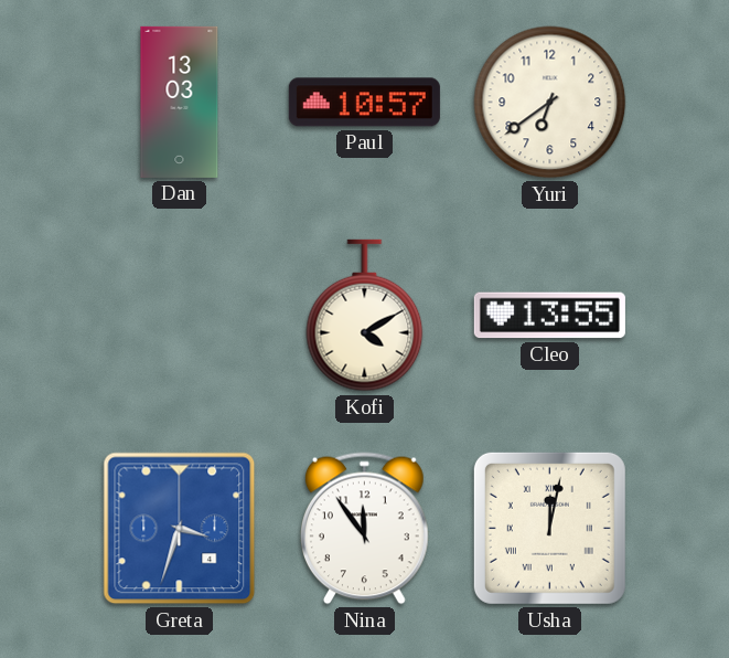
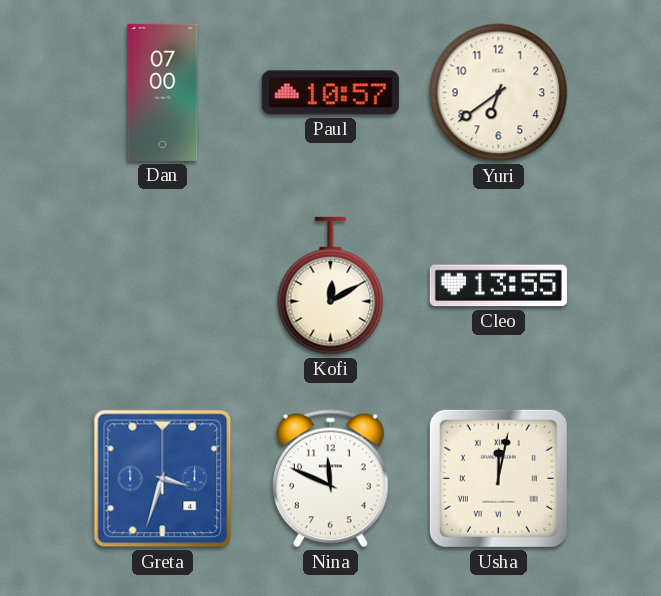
Dan: 13:03 -> 07:00 (163, 92)
Kofi: 4:10 -> 12:10 (331, 286)
Nina: 11:54 -> 11:49 (330, 479)
